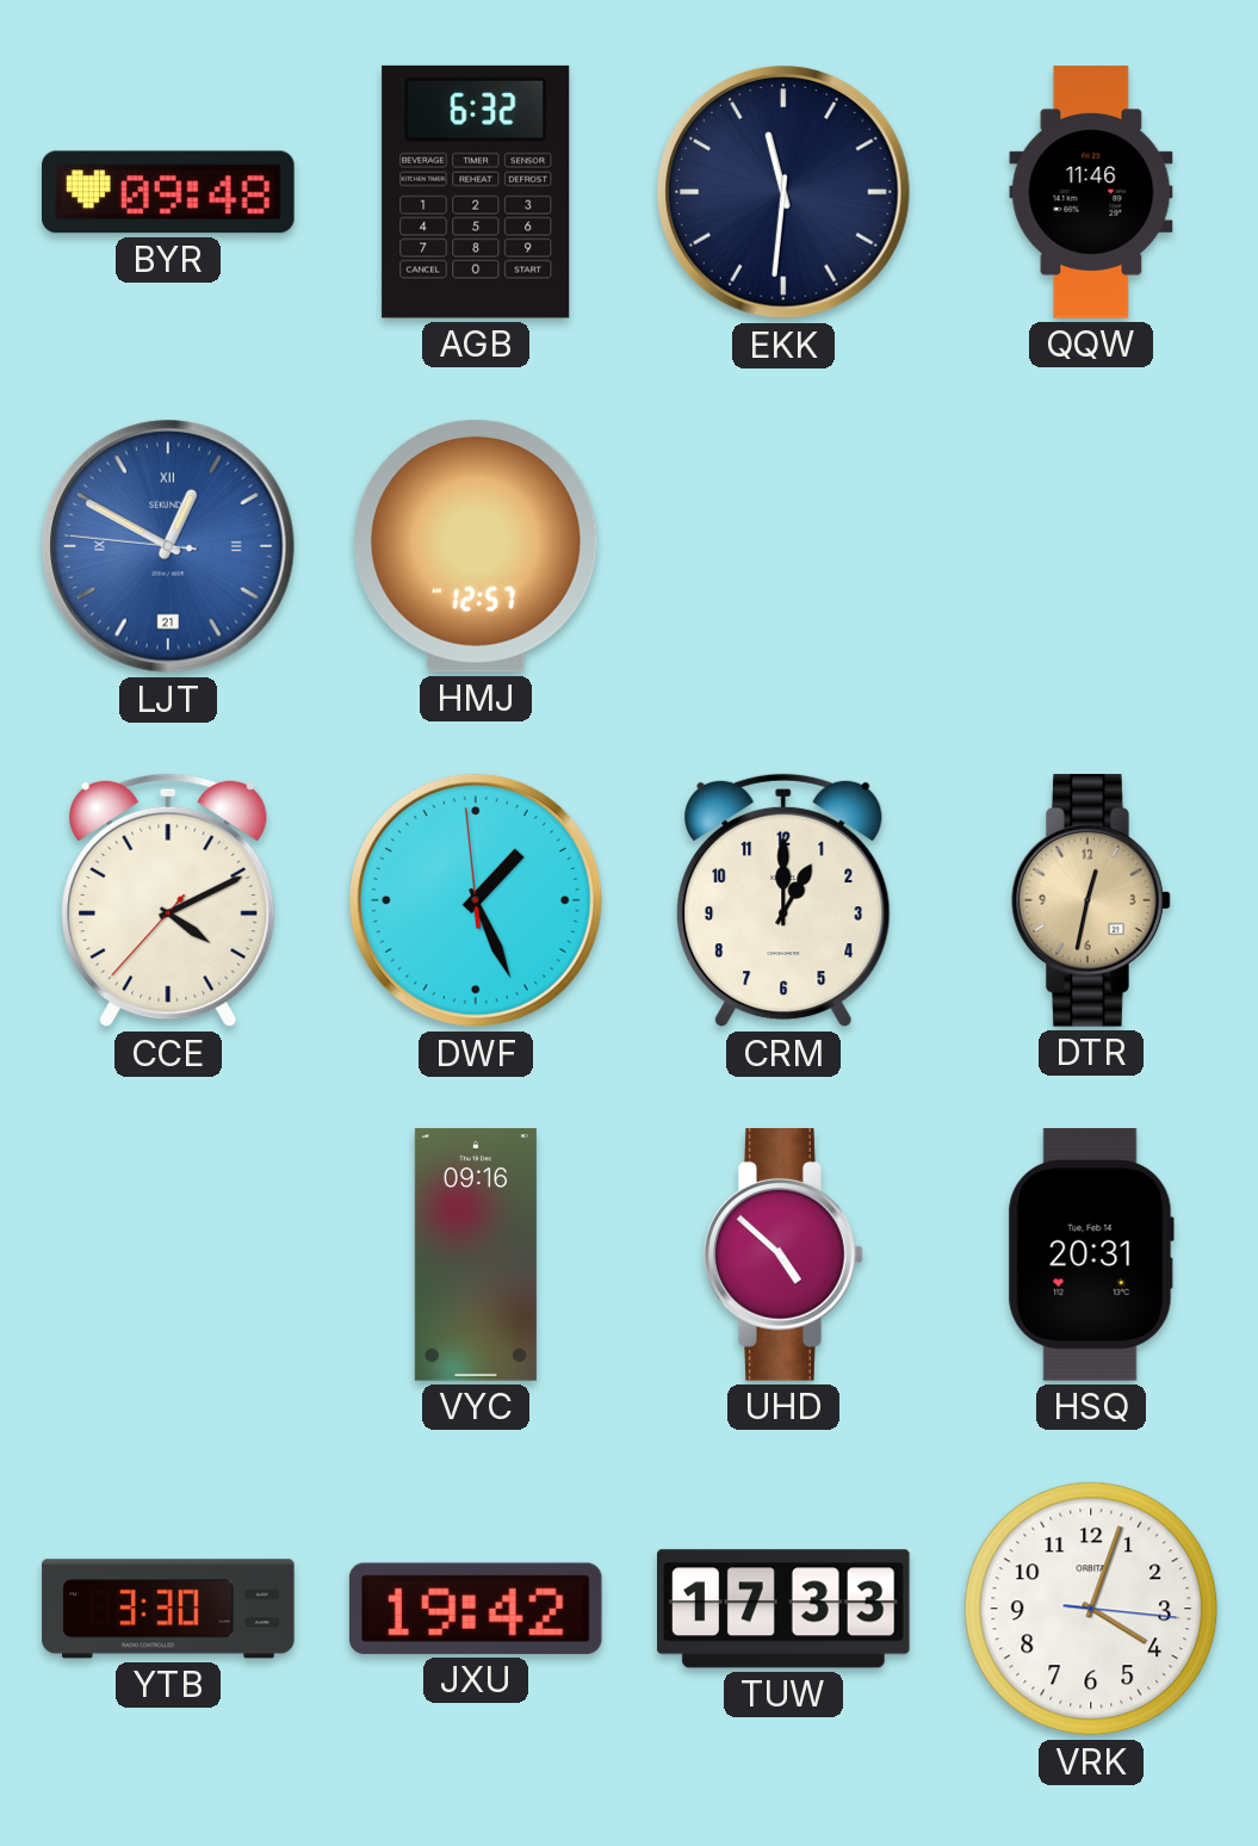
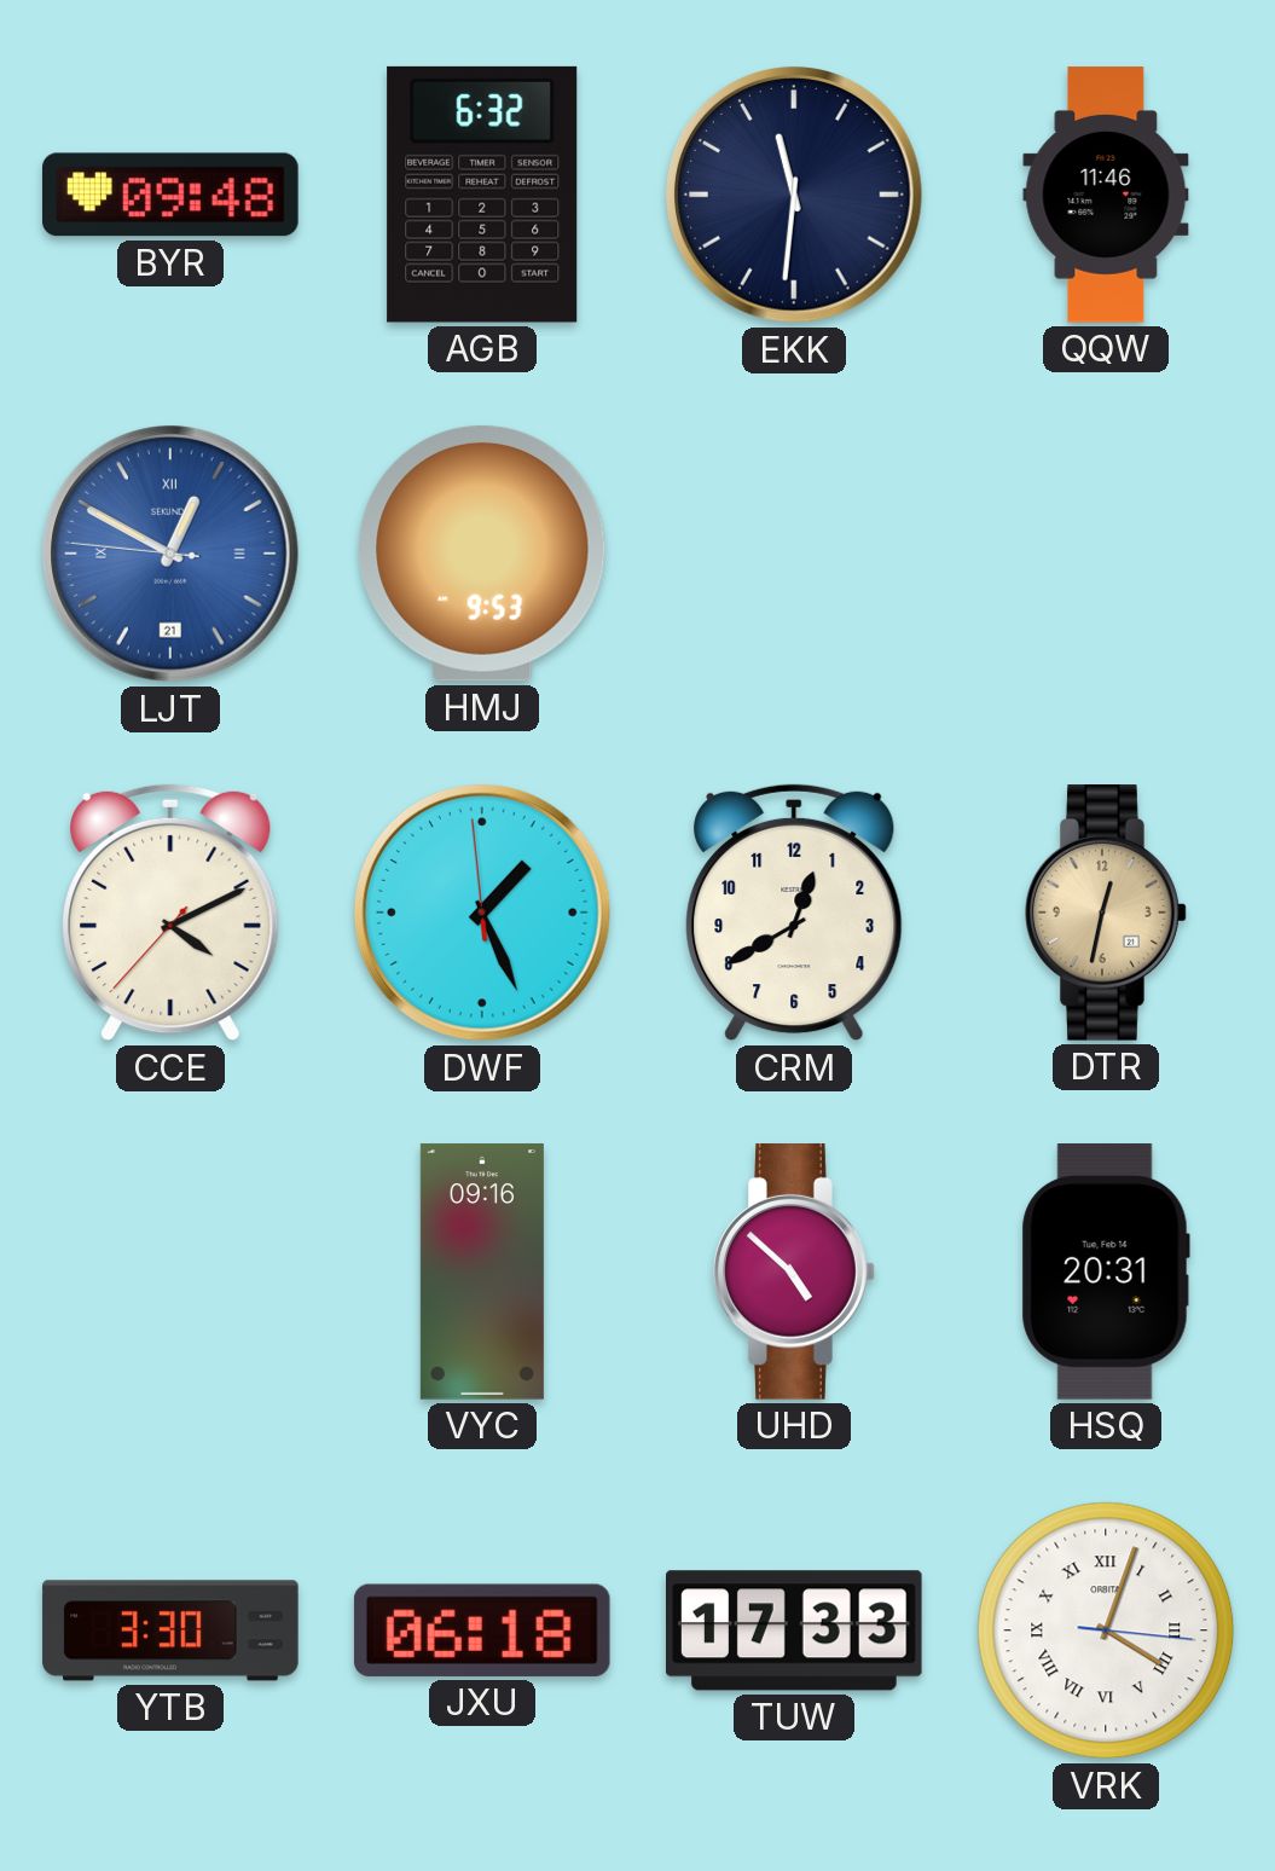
HMJ: 12:57 -> 9:53 (482, 554)
CRM: 1:00 -> 12:40 (794, 913)
JXU: 19:42 -> 06:18 (482, 1630)
VRK numerals: Arabic -> Roman (1106, 1630)
